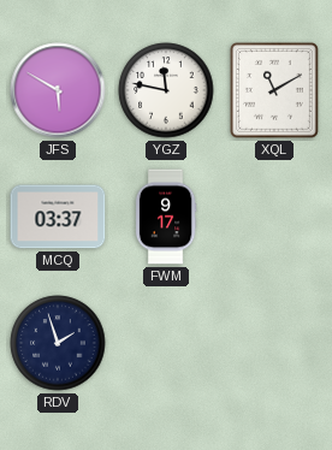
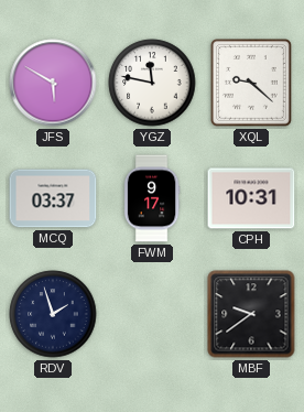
XQL: 11:10 -> 9:22 (251, 84)
CPH: none -> 10:31 (251, 198)
MBF: none -> 9:39 (251, 314)
